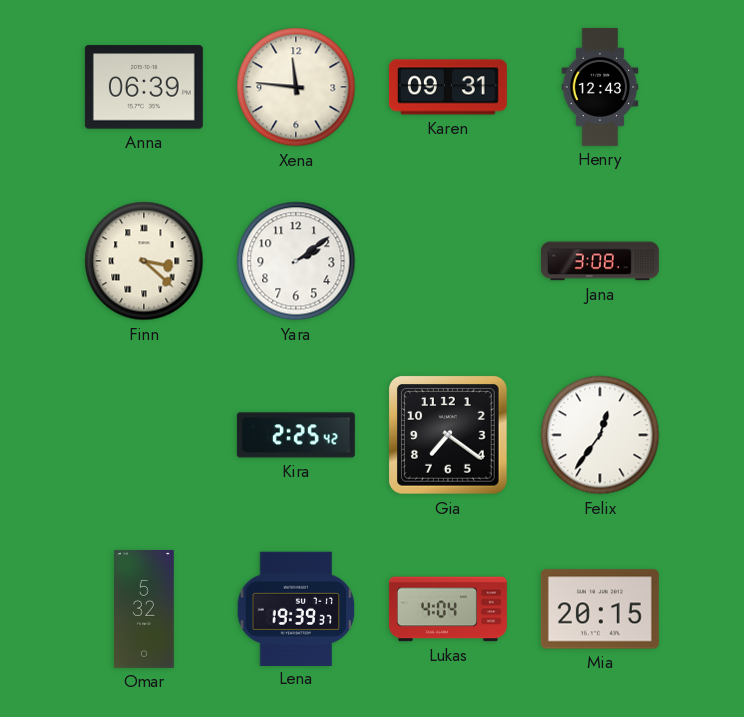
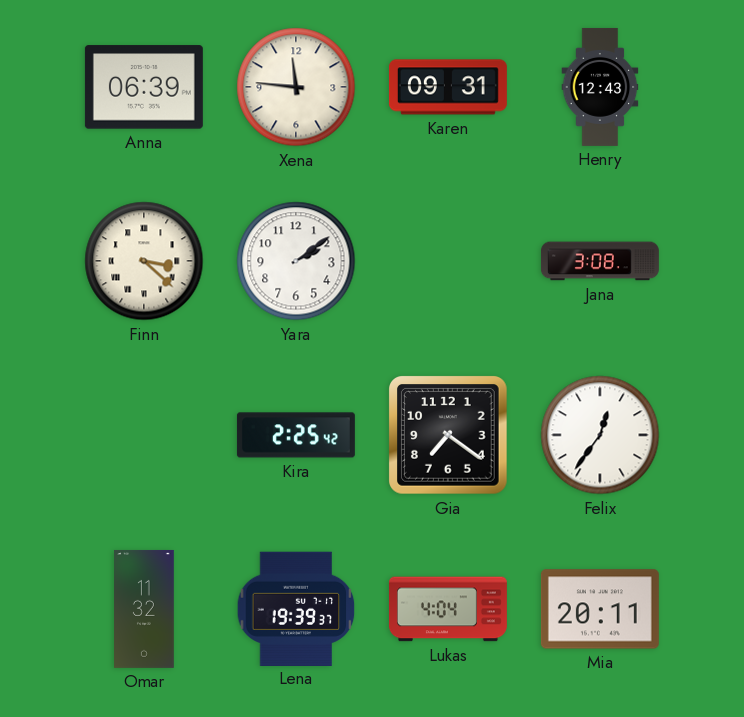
Omar: 5:32 -> 11:32 (144, 609)
Mia: 20:15 -> 20:11 (600, 609)
